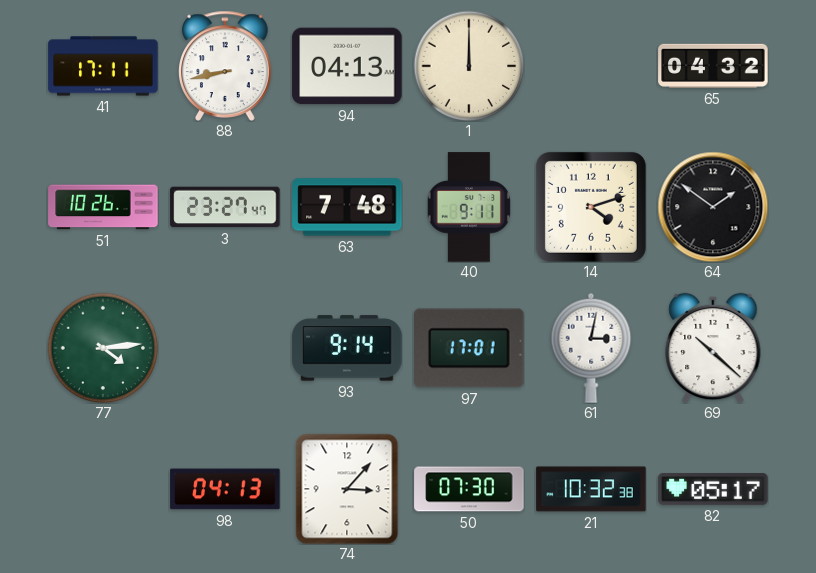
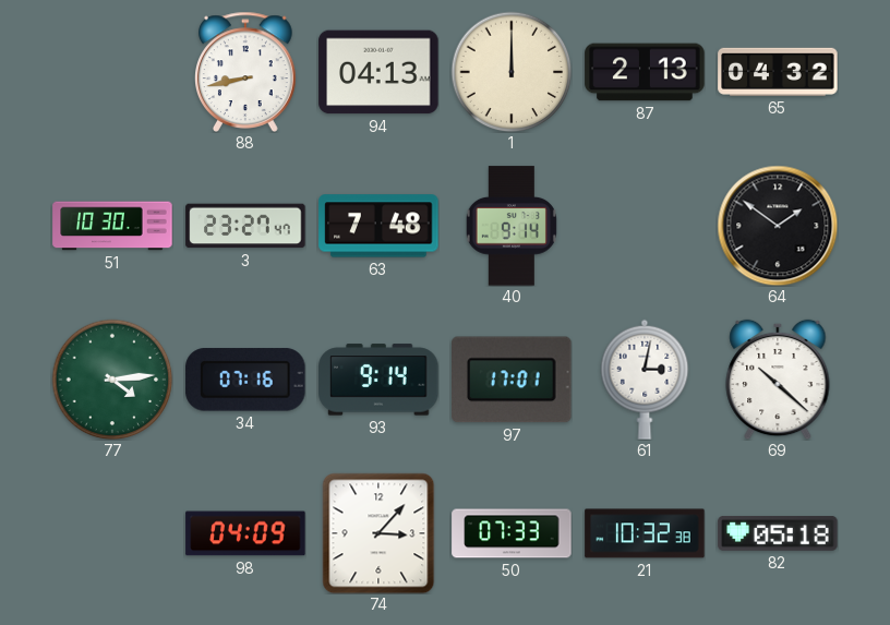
41: 17:11 -> none (103, 66)
87: none -> 2:13 (645, 72)
51: 10:26 -> 10:30 (112, 226)
40: 9:11 -> 9:14 (512, 226)
14: 4:12 -> none (591, 207)
34: none -> 07:16 (245, 380)
98: 04:13 -> 04:09 (245, 533)
50: 07:30 -> 07:33 (512, 533)
82: 05:17 -> 05:18 (778, 534)
